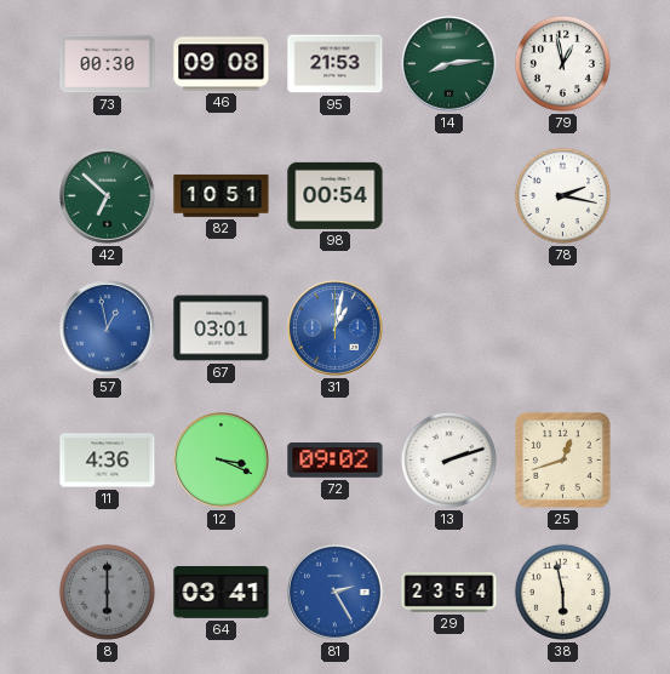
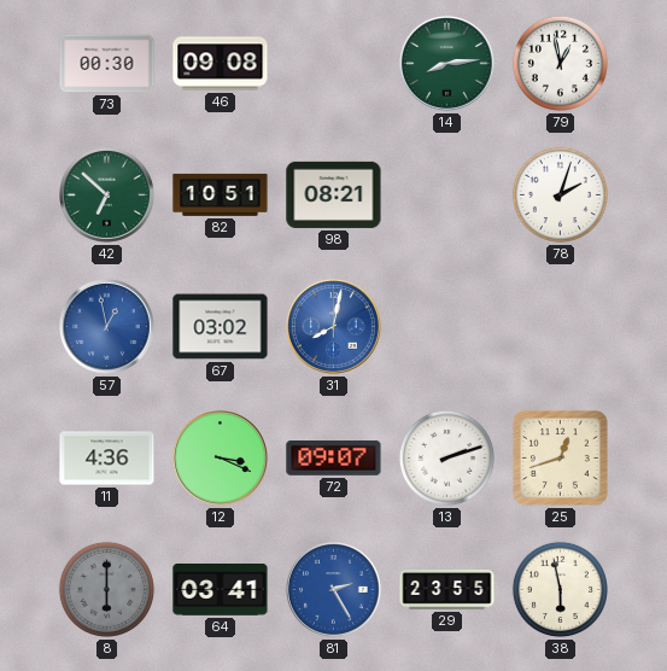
95: 21:53 -> none (336, 64)
98: 00:54 -> 08:21 (334, 194)
78: 2:17 -> 2:03 (560, 194)
67: 03:01 -> 03:02 (221, 327)
31: 1:02 -> 8:02 (334, 327)
72: 09:02 -> 09:07 (334, 459)
29: 23:54 -> 23:55 (447, 590)
